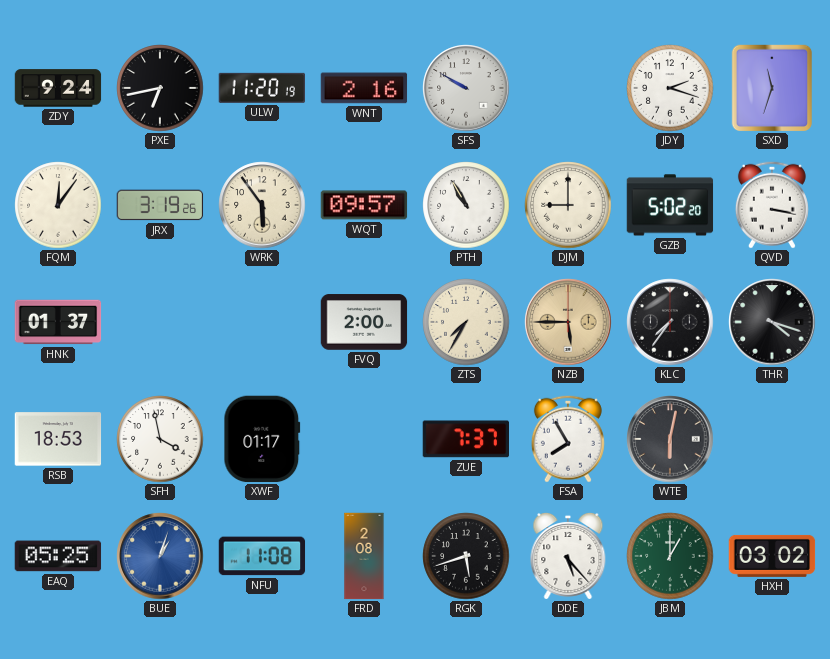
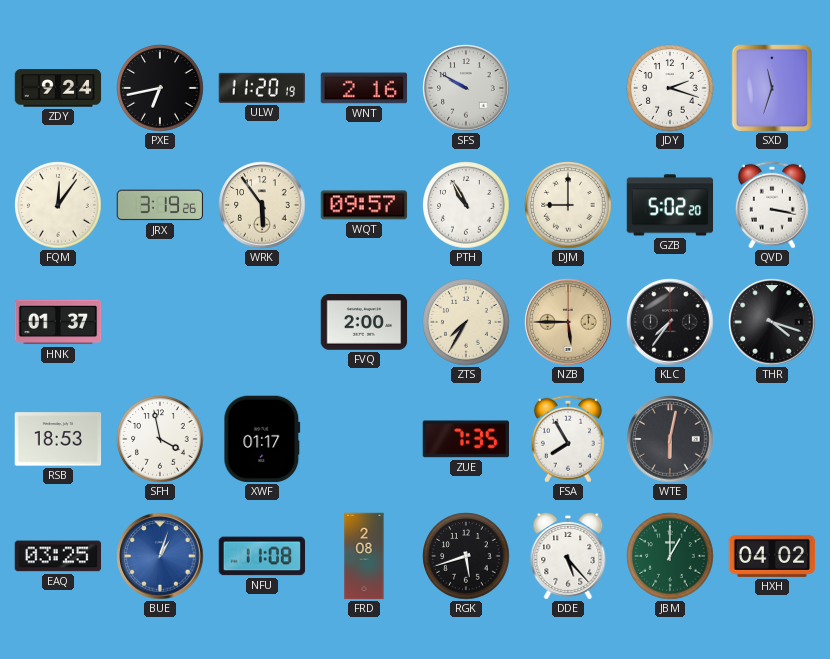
ZUE: 7:37 -> 7:35 (466, 439)
EAQ: 05:25 -> 03:25 (58, 556)
HXH: 03:02 -> 04:02 (772, 556)
